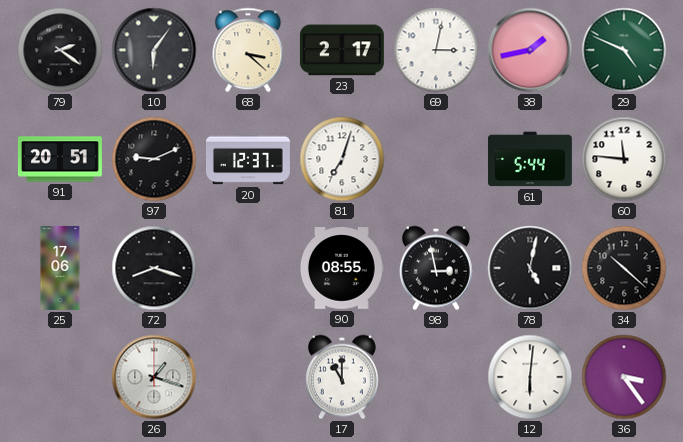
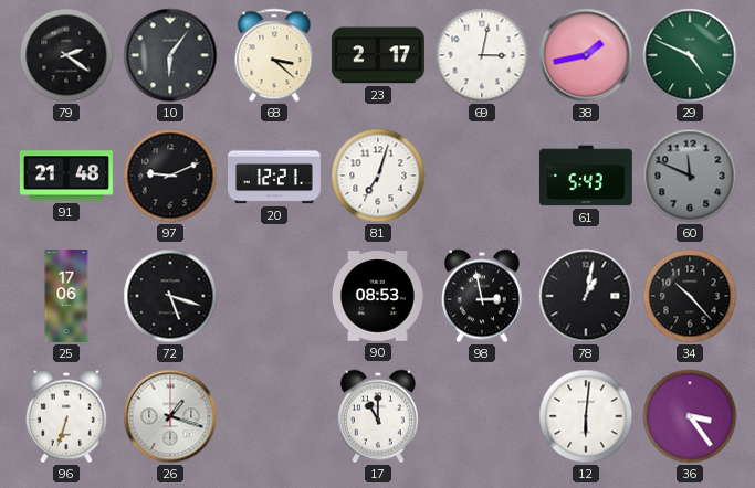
91: 20:51 -> 21:48 (66, 176)
20: 12:37 -> 12:21 (274, 176)
61: 5:44 -> 5:43 (586, 176)
60: 11:46 -> 11:49 (690, 176)
60 dial: white -> grey (690, 176)
72: 8:18 -> 5:18 (170, 296)
90: 08:55 -> 08:53 (378, 296)
78: 5:02 -> 1:02 (586, 296)
34: 10:22 -> 10:23 (690, 296)
96: none -> 6:33 (66, 416)
